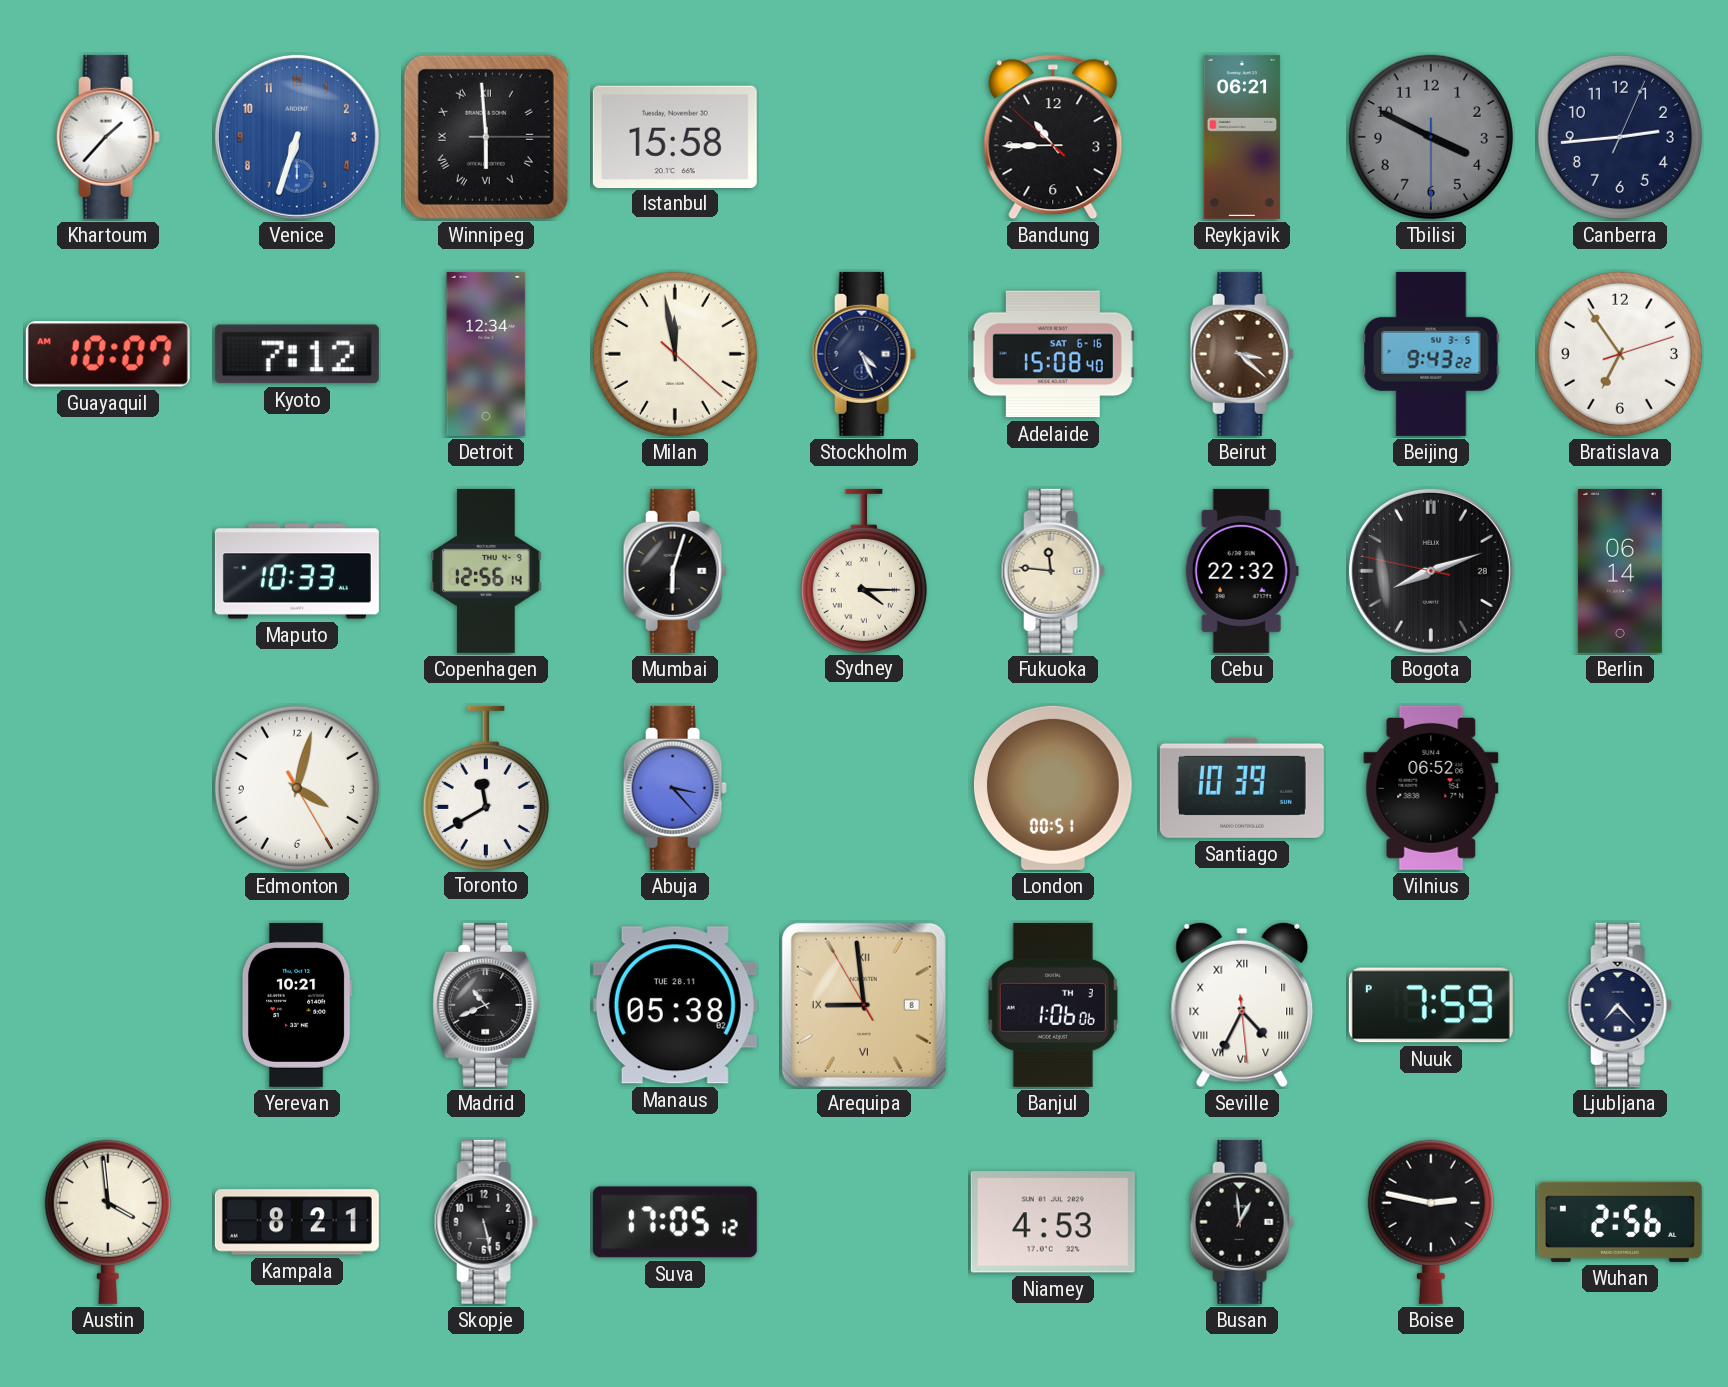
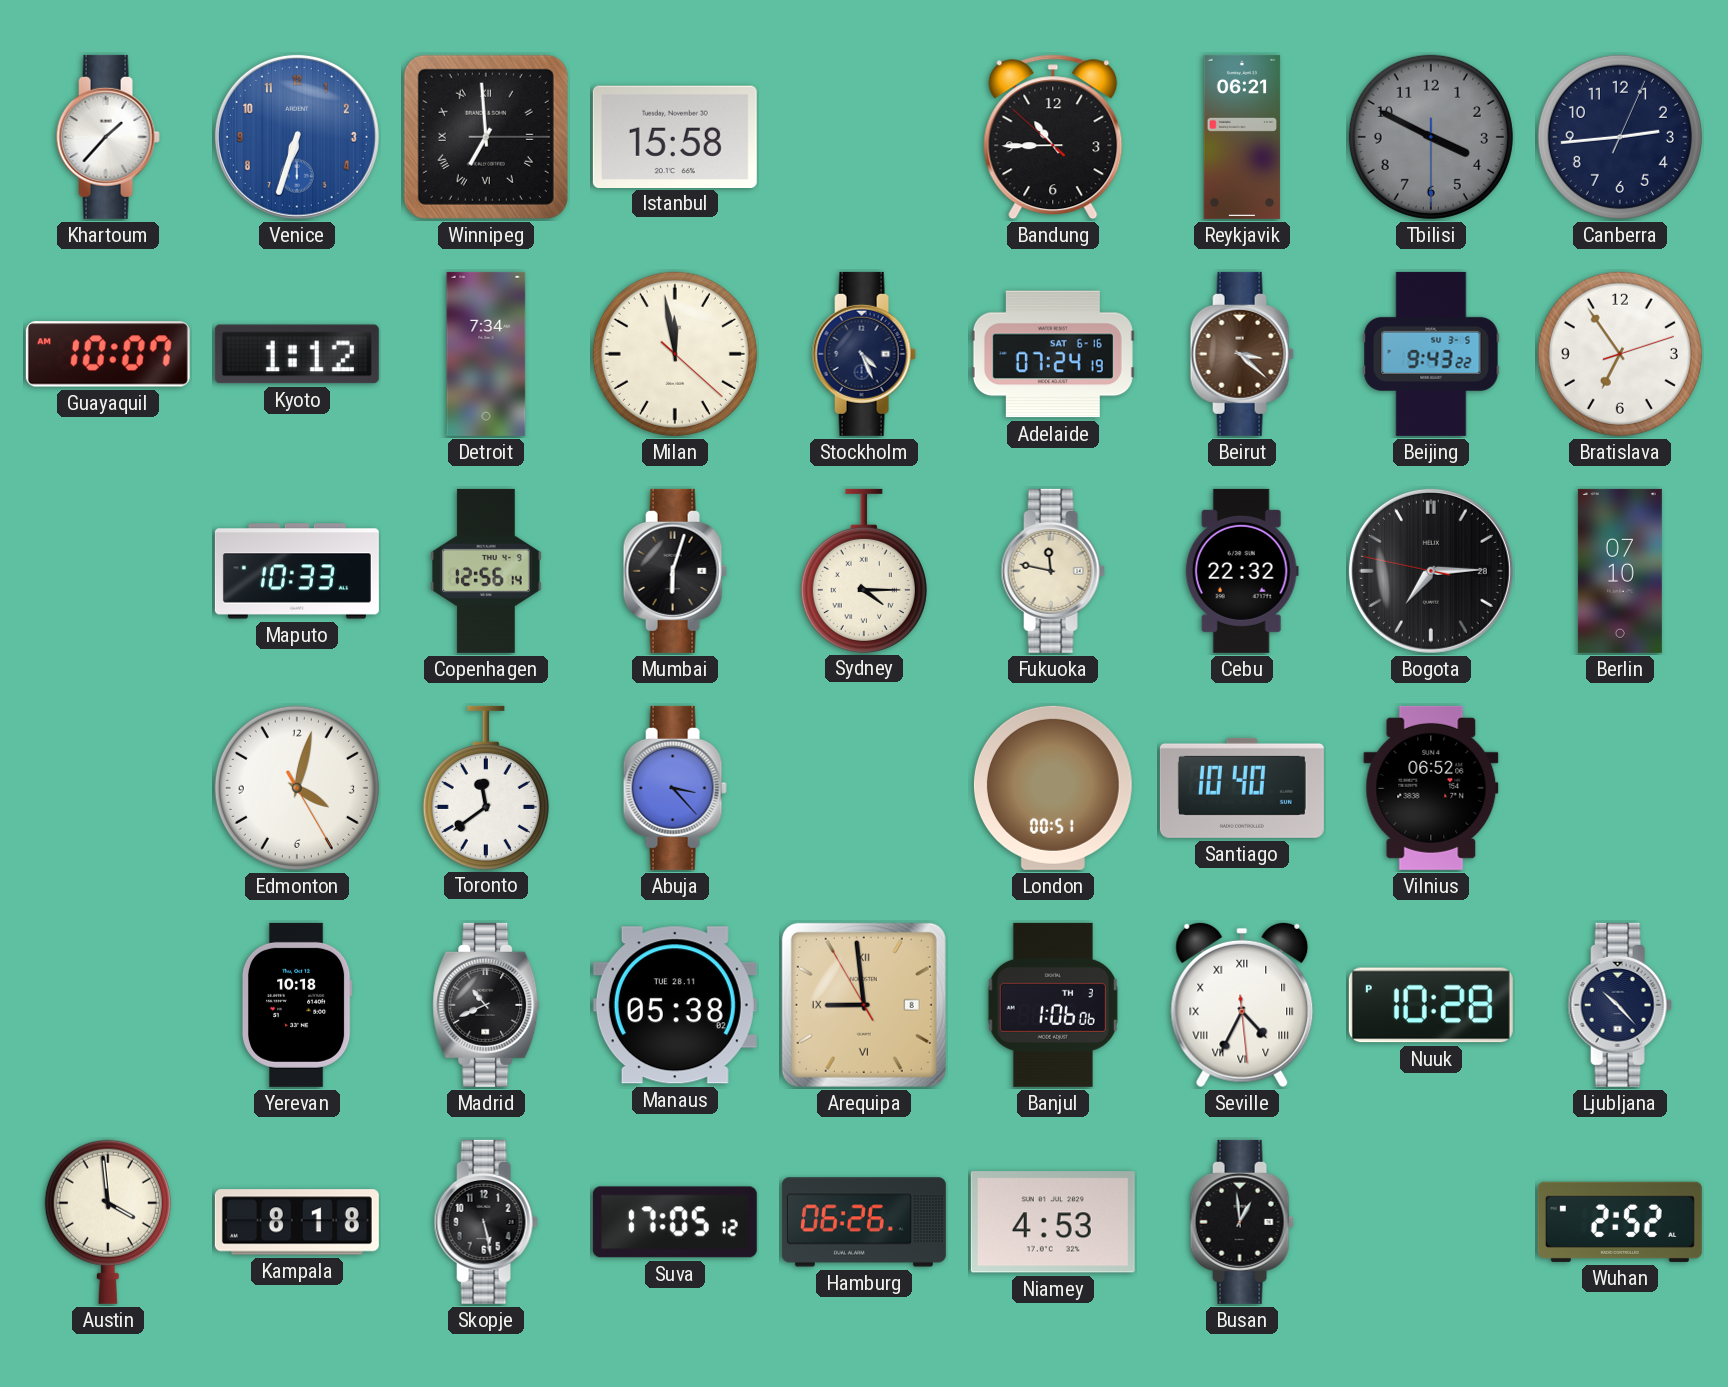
Winnipeg: 5:59 -> 6:59 (486, 137)
Kyoto: 7:12 -> 1:12 (297, 354)
Detroit: 12:34 -> 7:34 (486, 354)
Adelaide: 15:08 -> 07:24 (1053, 354)
Fukuoka: 11:46 -> 11:47 (1053, 571)
Bogota: 8:11 -> 7:14 (1431, 571)
Berlin: 06:14 -> 07:10 (1620, 571)
Toronto: 11:40 -> 11:39 (486, 787)
Santiago: 10:39 -> 10:40 (1242, 788)
Yerevan: 10:21 -> 10:18 (297, 1005)
Nuuk: 7:59 -> 10:28 (1431, 1005)
Ljubljana: 7:23 -> 10:23 (1620, 1005)
Kampala: 8:21 -> 8:18 (297, 1222)
Hamburg: none -> 06:26 (864, 1222)
Boise: 2:47 -> none (1431, 1222)
Wuhan: 2:56 -> 2:52 (1620, 1222)
